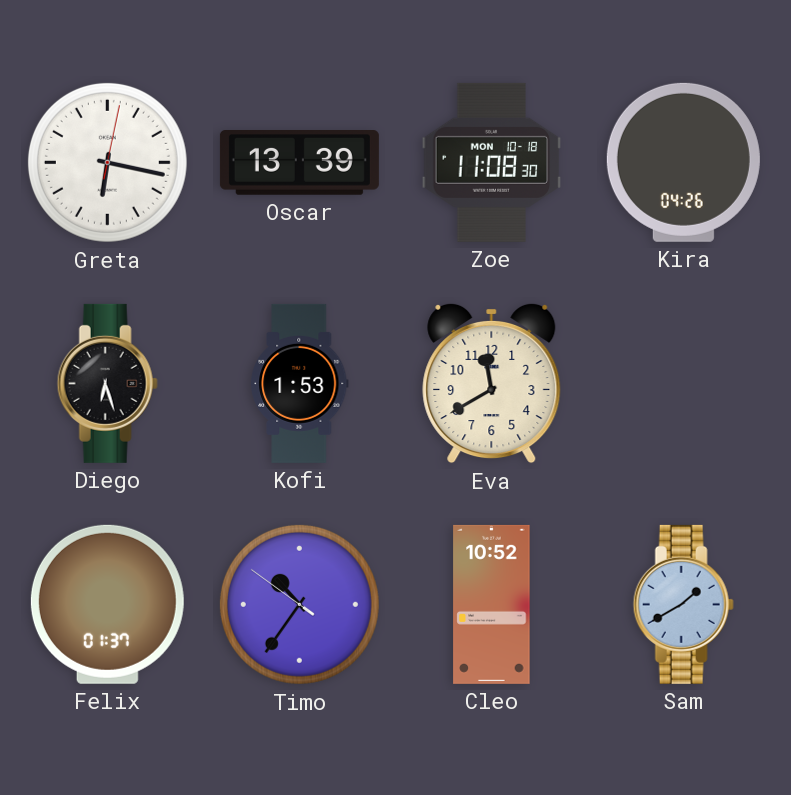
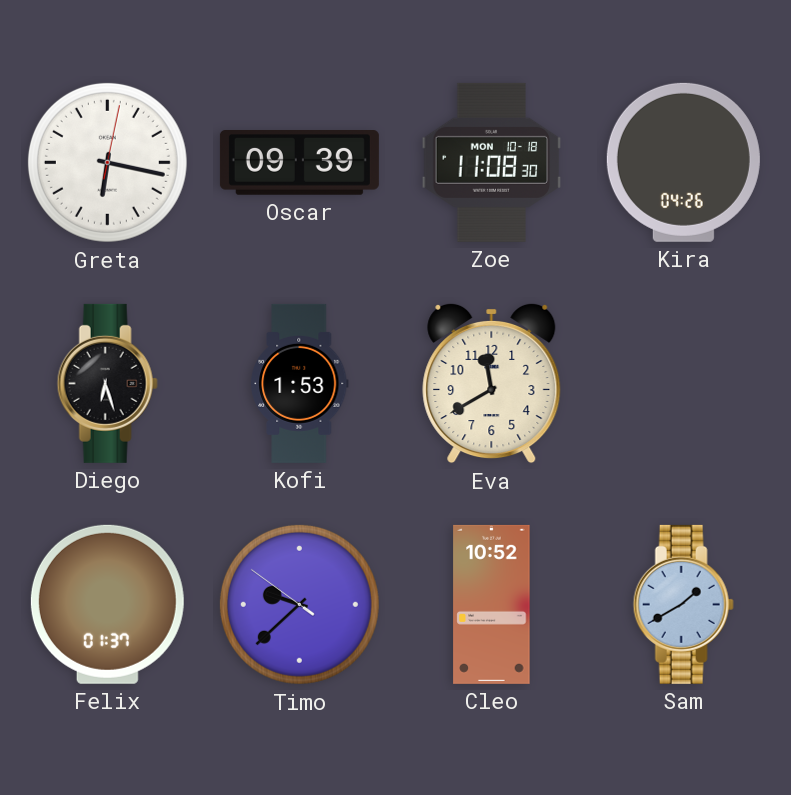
Oscar: 13:39 -> 09:39 (299, 163)
Timo: 10:35 -> 9:37 (299, 604)
